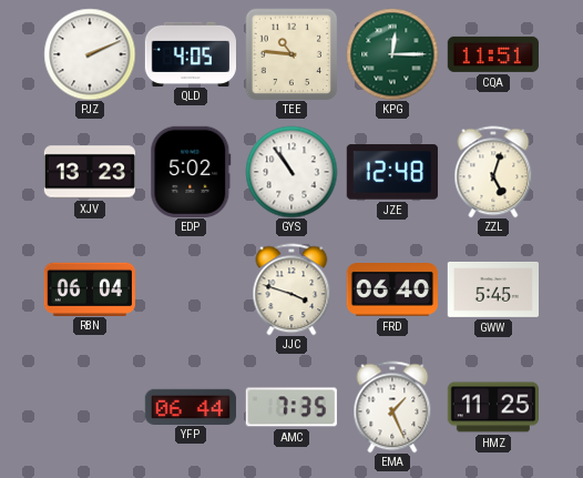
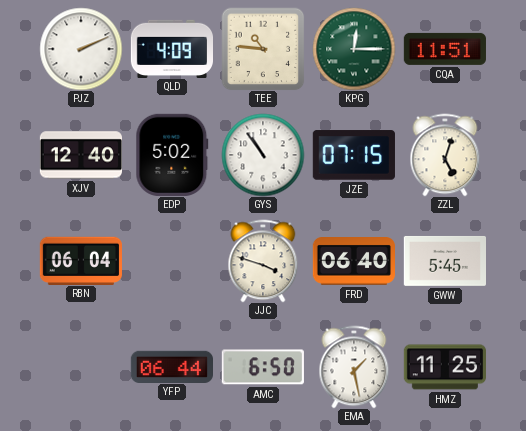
QLD: 4:05 -> 4:09 (171, 48)
XJV: 13:23 -> 12:40 (80, 155)
JZE: 12:48 -> 07:15 (354, 155)
AMC: 7:35 -> 6:50 (263, 367)
EMA: 1:26 -> 1:28 (354, 367)
